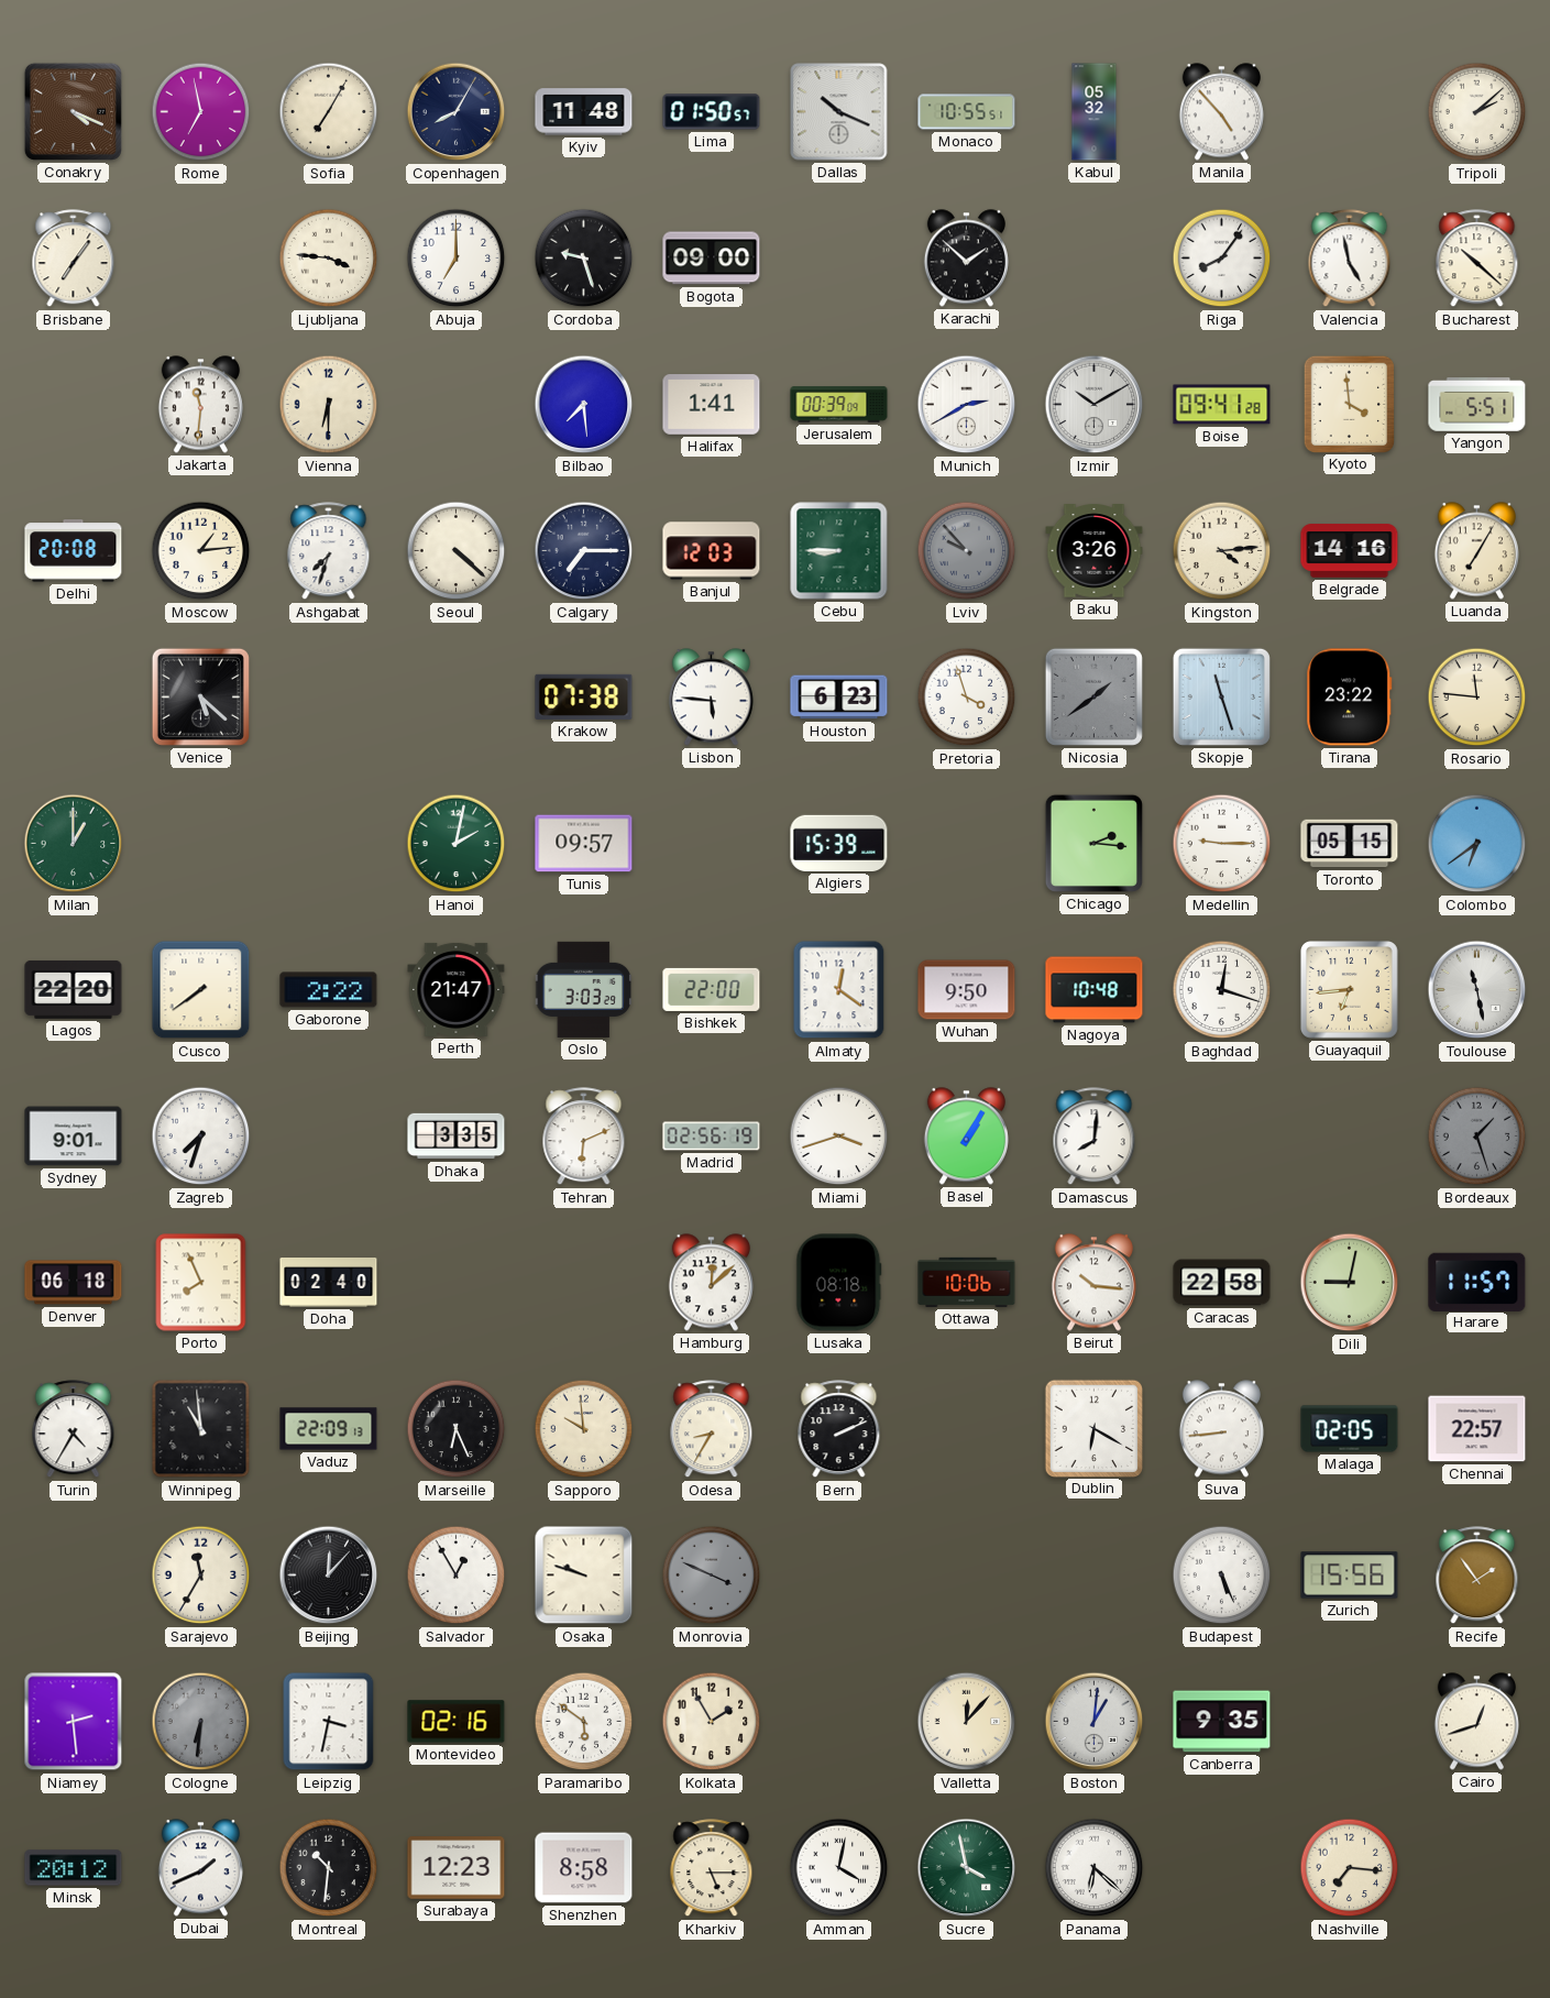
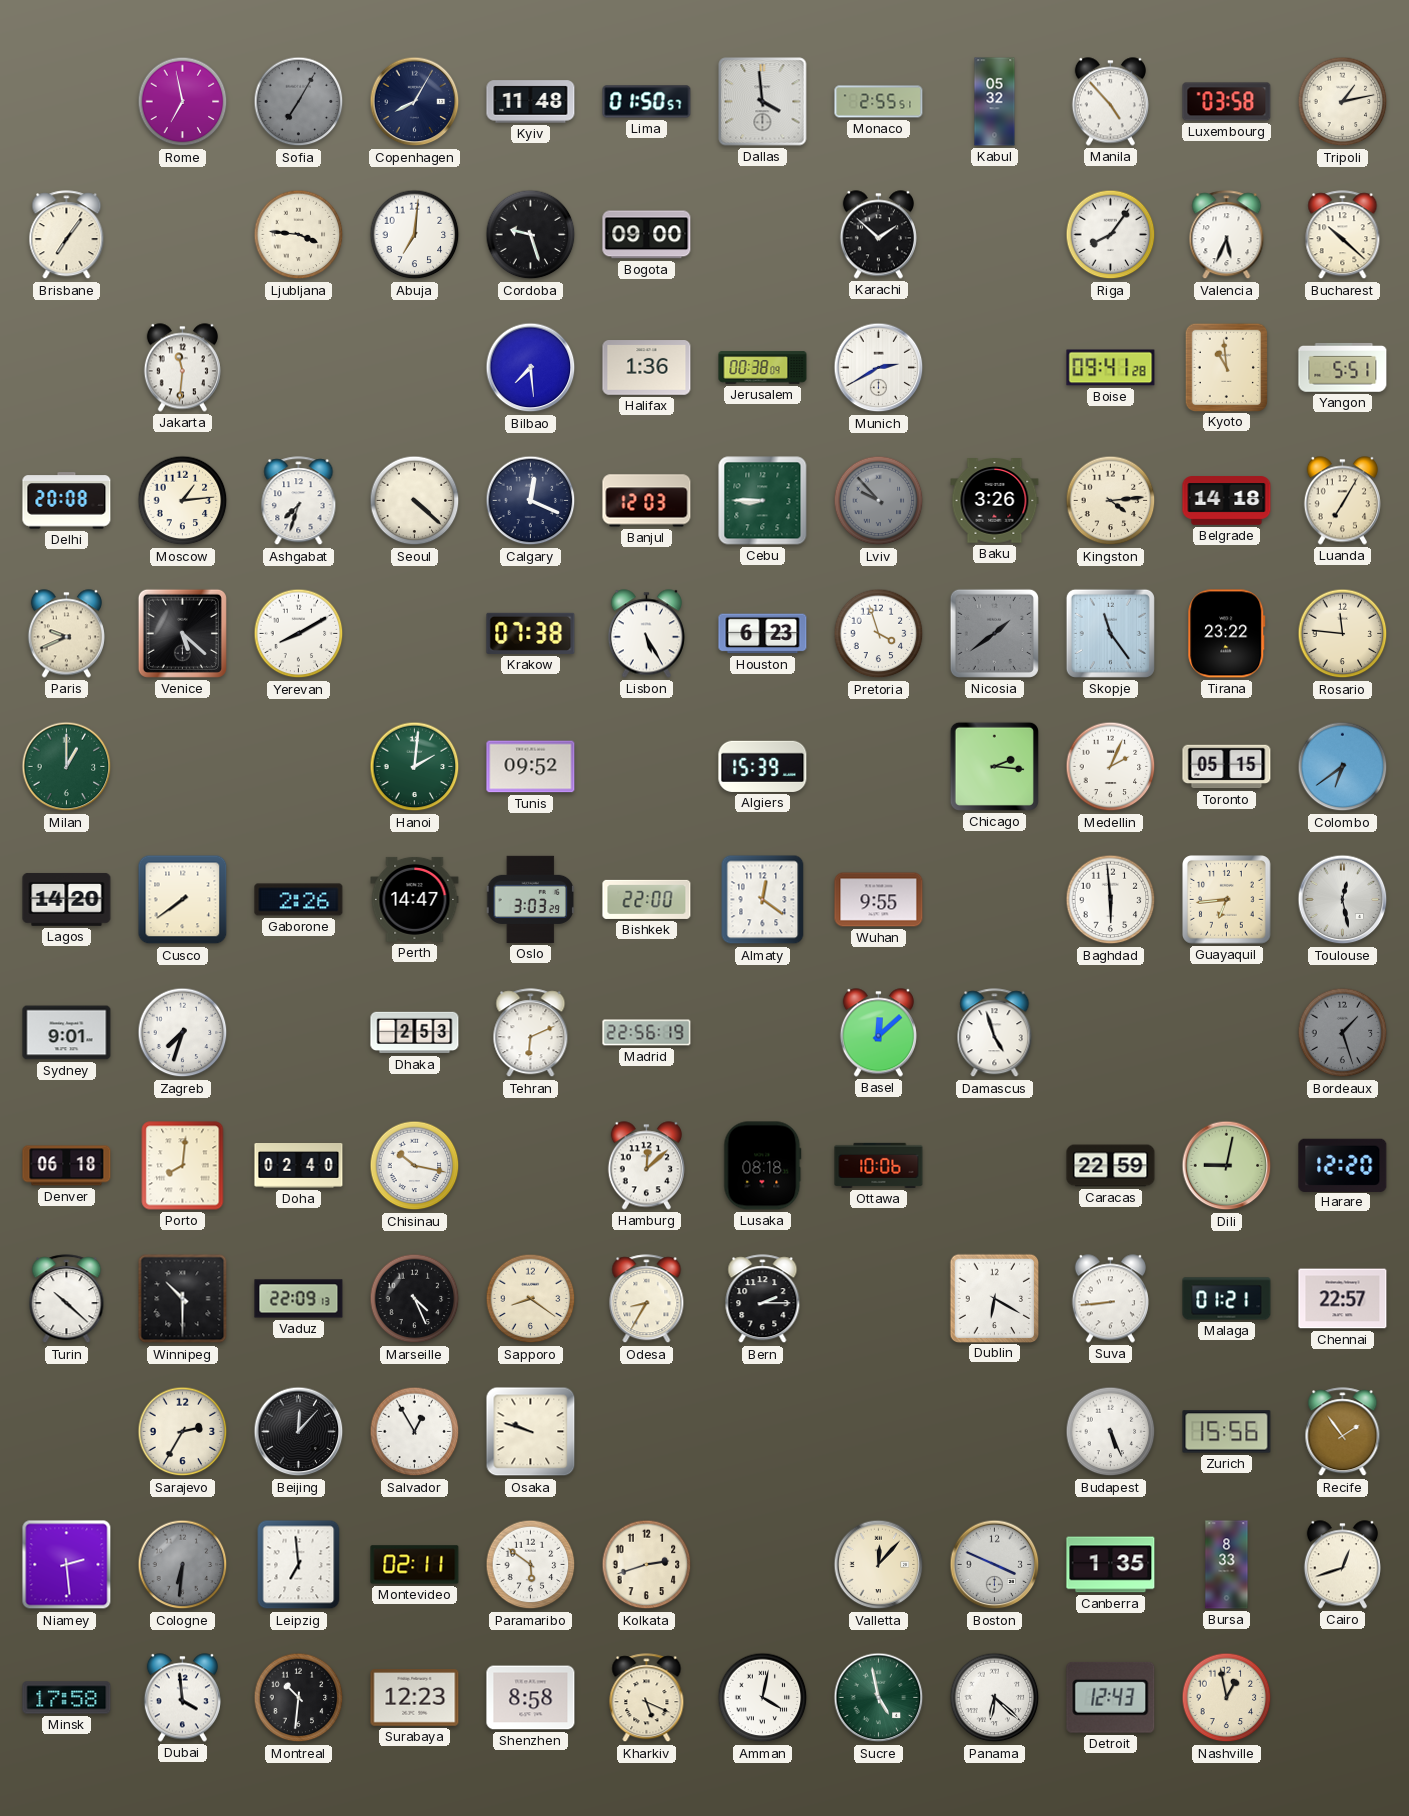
Conakry: 4:19 -> none (73, 111)
Sofia dial: cream -> grey (299, 102)
Dallas: 10:19 -> 3:59 (763, 102)
Monaco: 10:55 -> 2:55 (879, 102)
Luxembourg: none -> 03:58 (1227, 102)
Tripoli: 2:08 -> 1:13 (1343, 102)
Abuja: 7:00 -> 7:01 (415, 235)
Valencia: 4:58 -> 5:34 (1227, 235)
Vienna: 6:30 -> none (329, 405)
Halifax: 1:41 -> 1:36 (647, 368)
Jerusalem: 00:39 -> 00:38 (763, 368)
Izmir: 10:10 -> none (1095, 405)
Kyoto: 3:59 -> 10:59 (1226, 367)
Calgary: 7:15 -> 12:19 (531, 501)
Belgrade: 14:16 -> 14:18 (1227, 501)
Paris: none -> 9:41 (66, 634)
Yerevan: none -> 8:10 (299, 634)
Lisbon: 5:46 -> 5:25 (646, 634)
Skopje: 11:27 -> 11:24 (1110, 633)
Hanoi: 2:02 -> 2:01 (415, 767)
Tunis: 09:57 -> 09:52 (531, 767)
Medellin: 9:15 -> 2:04 (1111, 767)
Lagos: 22:20 -> 14:20 (67, 899)
Gaborone: 2:22 -> 2:26 (299, 900)
Perth: 21:47 -> 14:47 (415, 899)
Wuhan: 9:50 -> 9:55 (879, 900)
Nagoya: 10:48 -> none (1095, 990)
Baghdad: 12:18 -> 5:59 (1111, 900)
Toulouse: 11:28 -> 12:28 (1343, 900)
Dhaka: 3:35 -> 2:53 (415, 1033)
Madrid: 02:56 -> 22:56 (647, 1033)
Miami: 3:42 -> none (839, 1137)
Basel: 1:05 -> 12:08 (878, 1033)
Damascus: 8:01 -> 4:57 (995, 1033)
Porto: 7:56 -> 8:01 (183, 1166)
Chisinau: none -> 10:17 (415, 1166)
Beirut: 10:16 -> none (1093, 1283)
Caracas: 22:58 -> 22:59 (1111, 1166)
Harare: 11:57 -> 12:20 (1343, 1165)
Turin: 4:35 -> 10:22 (67, 1299)
Winnipeg: 10:59 -> 10:30 (183, 1299)
Marseille: 6:26 -> 4:26 (415, 1299)
Sapporo: 9:59 -> 8:21 (531, 1299)
Bern: 2:11 -> 2:15 (763, 1299)
Malaga: 02:05 -> 01:21 (1227, 1299)
Sarajevo: 11:35 -> 2:35 (183, 1432)
Monrovia: 3:49 -> none (712, 1576)
Leipzig: 3:32 -> 6:59 (299, 1565)
Montevideo: 02:16 -> 02:11 (415, 1565)
Kolkata: 1:55 -> 2:42 (647, 1565)
Boston: 1:01 -> 3:49 (995, 1565)
Canberra: 9:35 -> 1:35 (1111, 1565)
Bursa: none -> 8:33 (1227, 1565)
Minsk: 20:12 -> 17:58 (67, 1698)
Dubai: 1:41 -> 3:59 (182, 1698)
Kharkiv: 5:15 -> 5:19 (647, 1698)
Sucre: 3:58 -> 4:58 (879, 1698)
Detroit: none -> 12:43 (1111, 1697)
Nashville: 7:16 -> 12:58 (1227, 1698)
